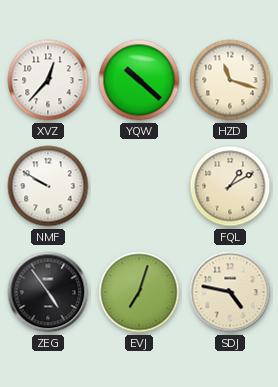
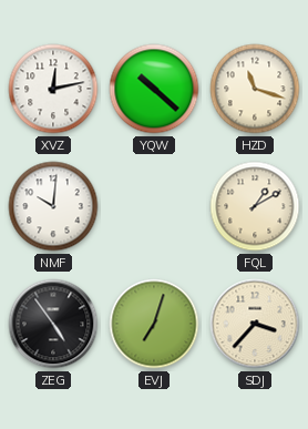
XVZ: 12:37 -> 12:13 (53, 89)
NMF: 9:50 -> 10:01 (53, 206)
SDJ: 4:47 -> 3:37 (255, 324)
